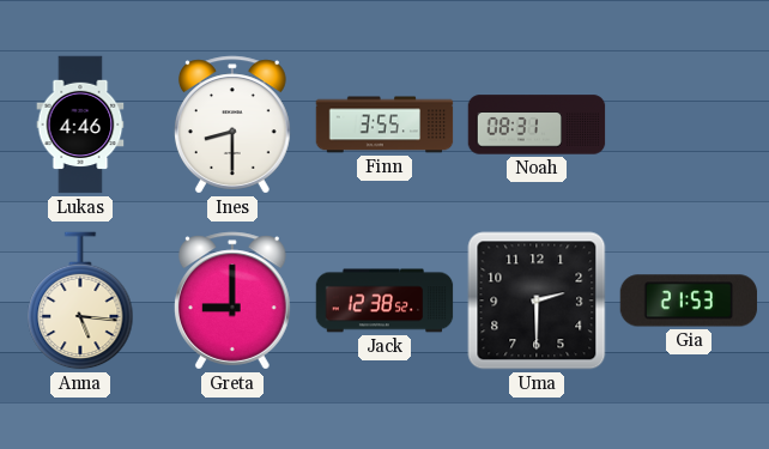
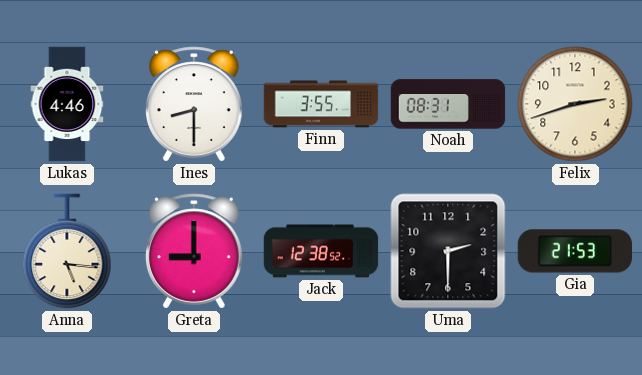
Felix: none -> 2:42 (575, 104)
